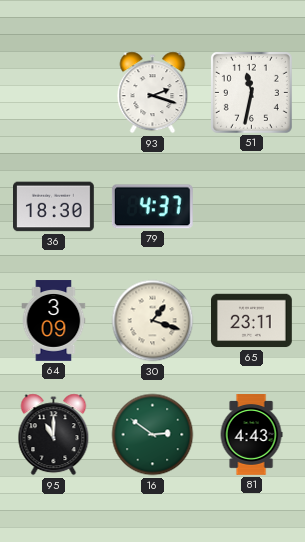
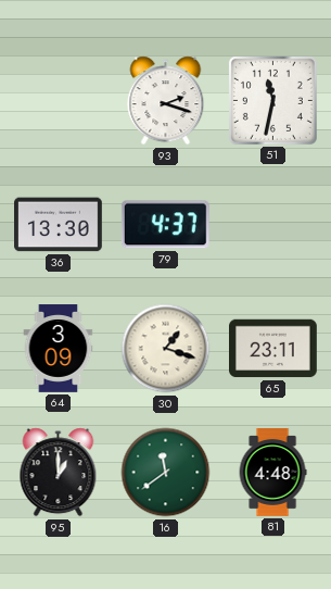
36: 18:30 -> 13:30 (59, 225)
95: 11:00 -> 1:00 (59, 473)
16: 2:51 -> 11:39 (166, 473)
81: 4:43 -> 4:48 (272, 473)
